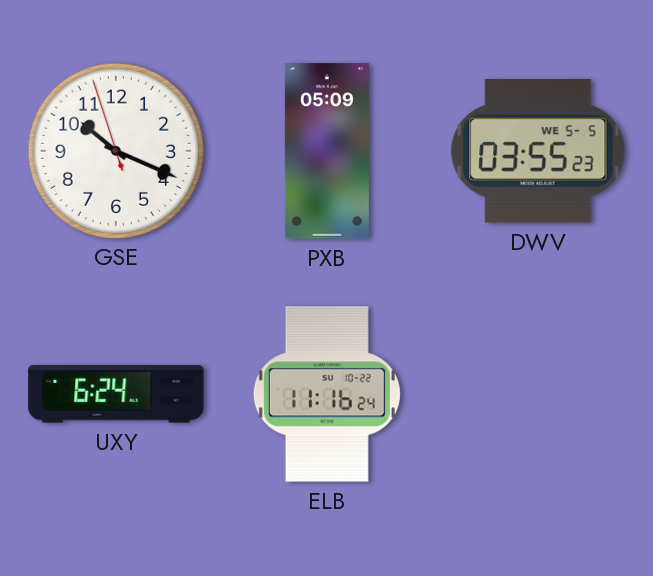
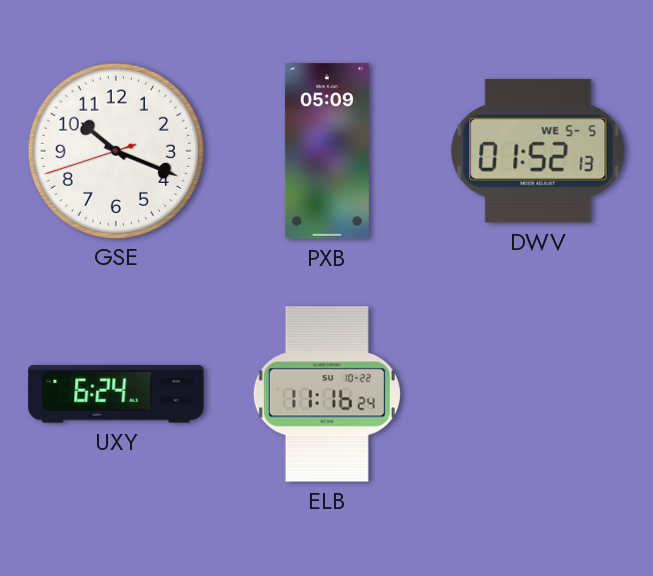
GSE: 10:18:57 -> 10:18:42 (115, 150)
DWV: 03:55 -> 01:52 (538, 151)
